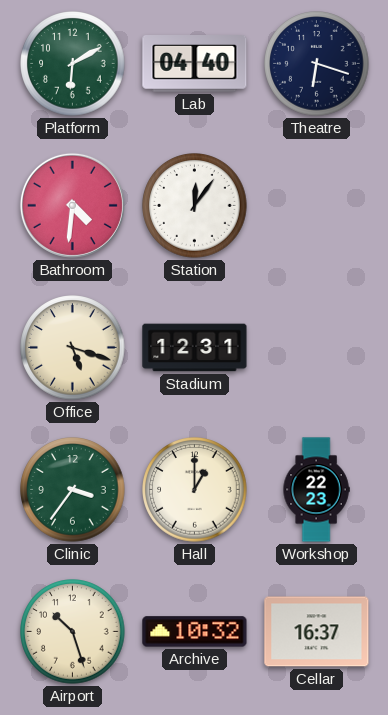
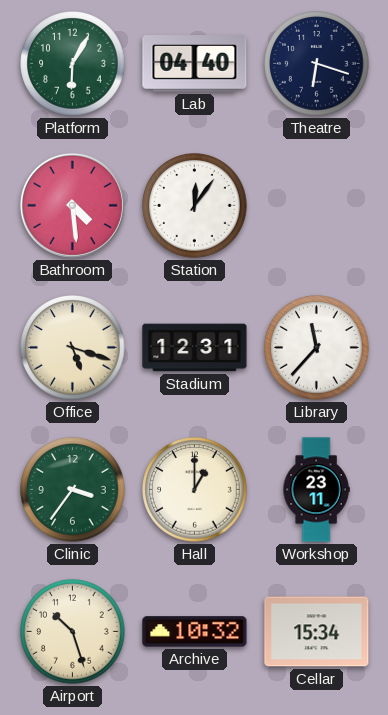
Platform: 6:10 -> 6:05 (73, 64)
Bathroom: 4:31 -> 4:29 (72, 205)
Library: none -> 11:37 (317, 348)
Workshop: 22:23 -> 23:11 (316, 490)
Cellar: 16:37 -> 15:34 (317, 632)
